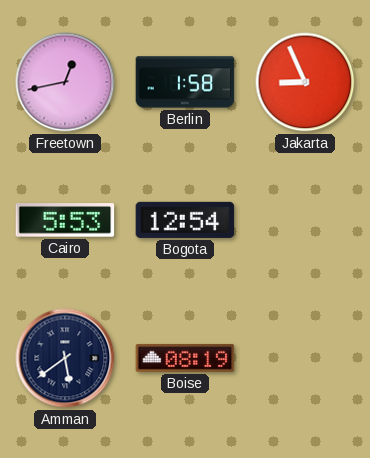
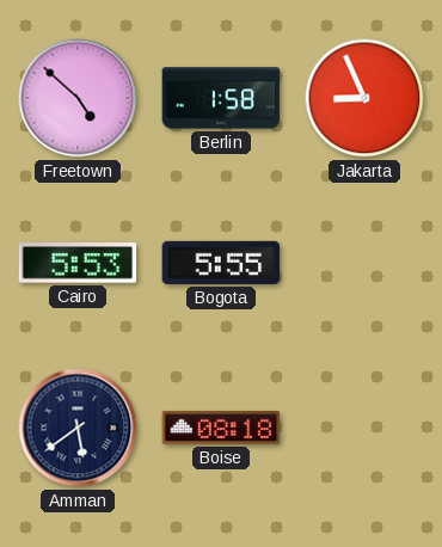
Freetown: 12:43 -> 4:52 (78, 98)
Bogota: 12:54 -> 5:55 (221, 263)
Boise: 08:19 -> 08:18 (221, 428)
